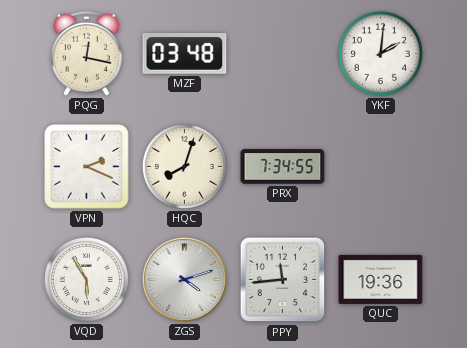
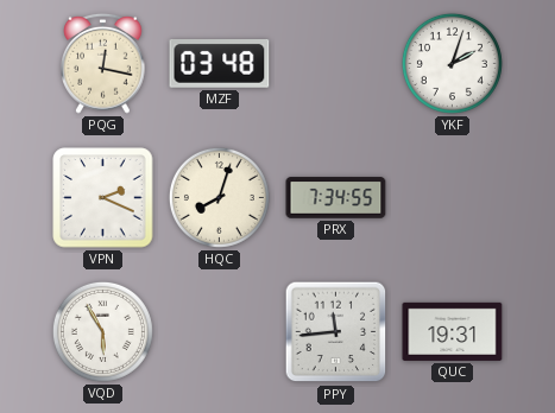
YKF: 2:01 -> 2:03 (452, 63)
ZGS: 4:12 -> none (184, 279)
QUC: 19:36 -> 19:31 (453, 331)
